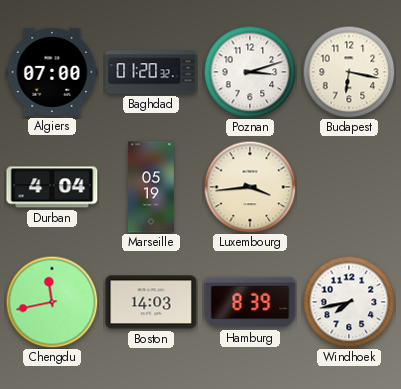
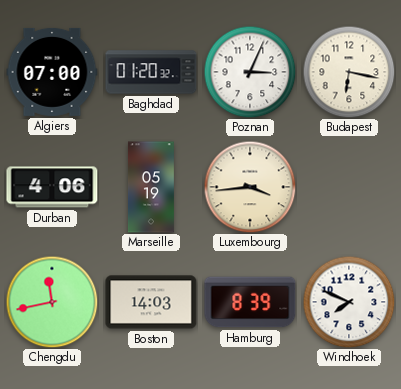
Poznan: 3:12 -> 3:04 (250, 72)
Durban: 4:04 -> 4:06 (52, 187)
Windhoek: 7:43 -> 7:49 (349, 302)
